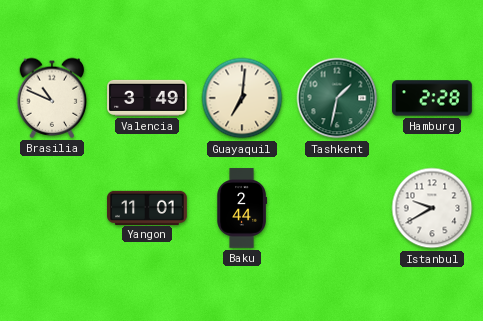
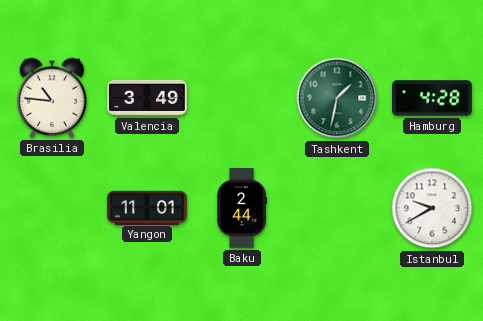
Brasilia: 10:49 -> 10:46 (52, 98)
Guayaquil: 7:01 -> none (242, 98)
Hamburg: 2:28 -> 4:28 (433, 98)
